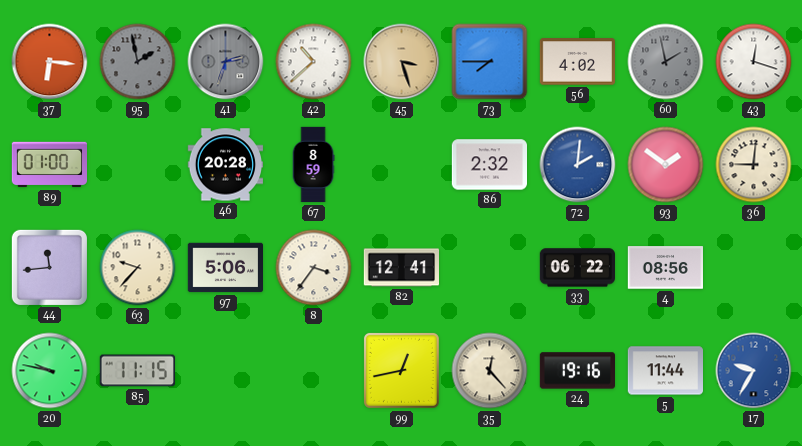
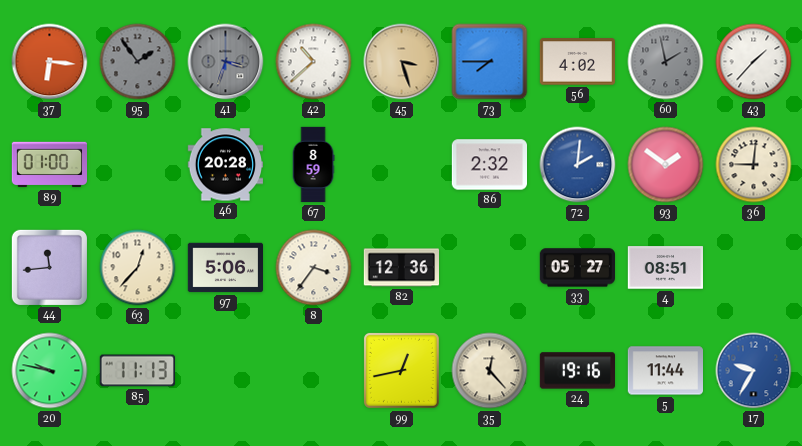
95: 1:58 -> 1:54 (138, 62)
41: 2:33 -> 3:33 (226, 62)
43: 12:18 -> 1:37 (754, 62)
63: 9:37 -> 12:37 (138, 268)
82: 12:41 -> 12:36 (401, 268)
33: 06:22 -> 05:27 (577, 268)
4: 08:56 -> 08:51 (665, 268)
85: 11:15 -> 11:13 (137, 371)
